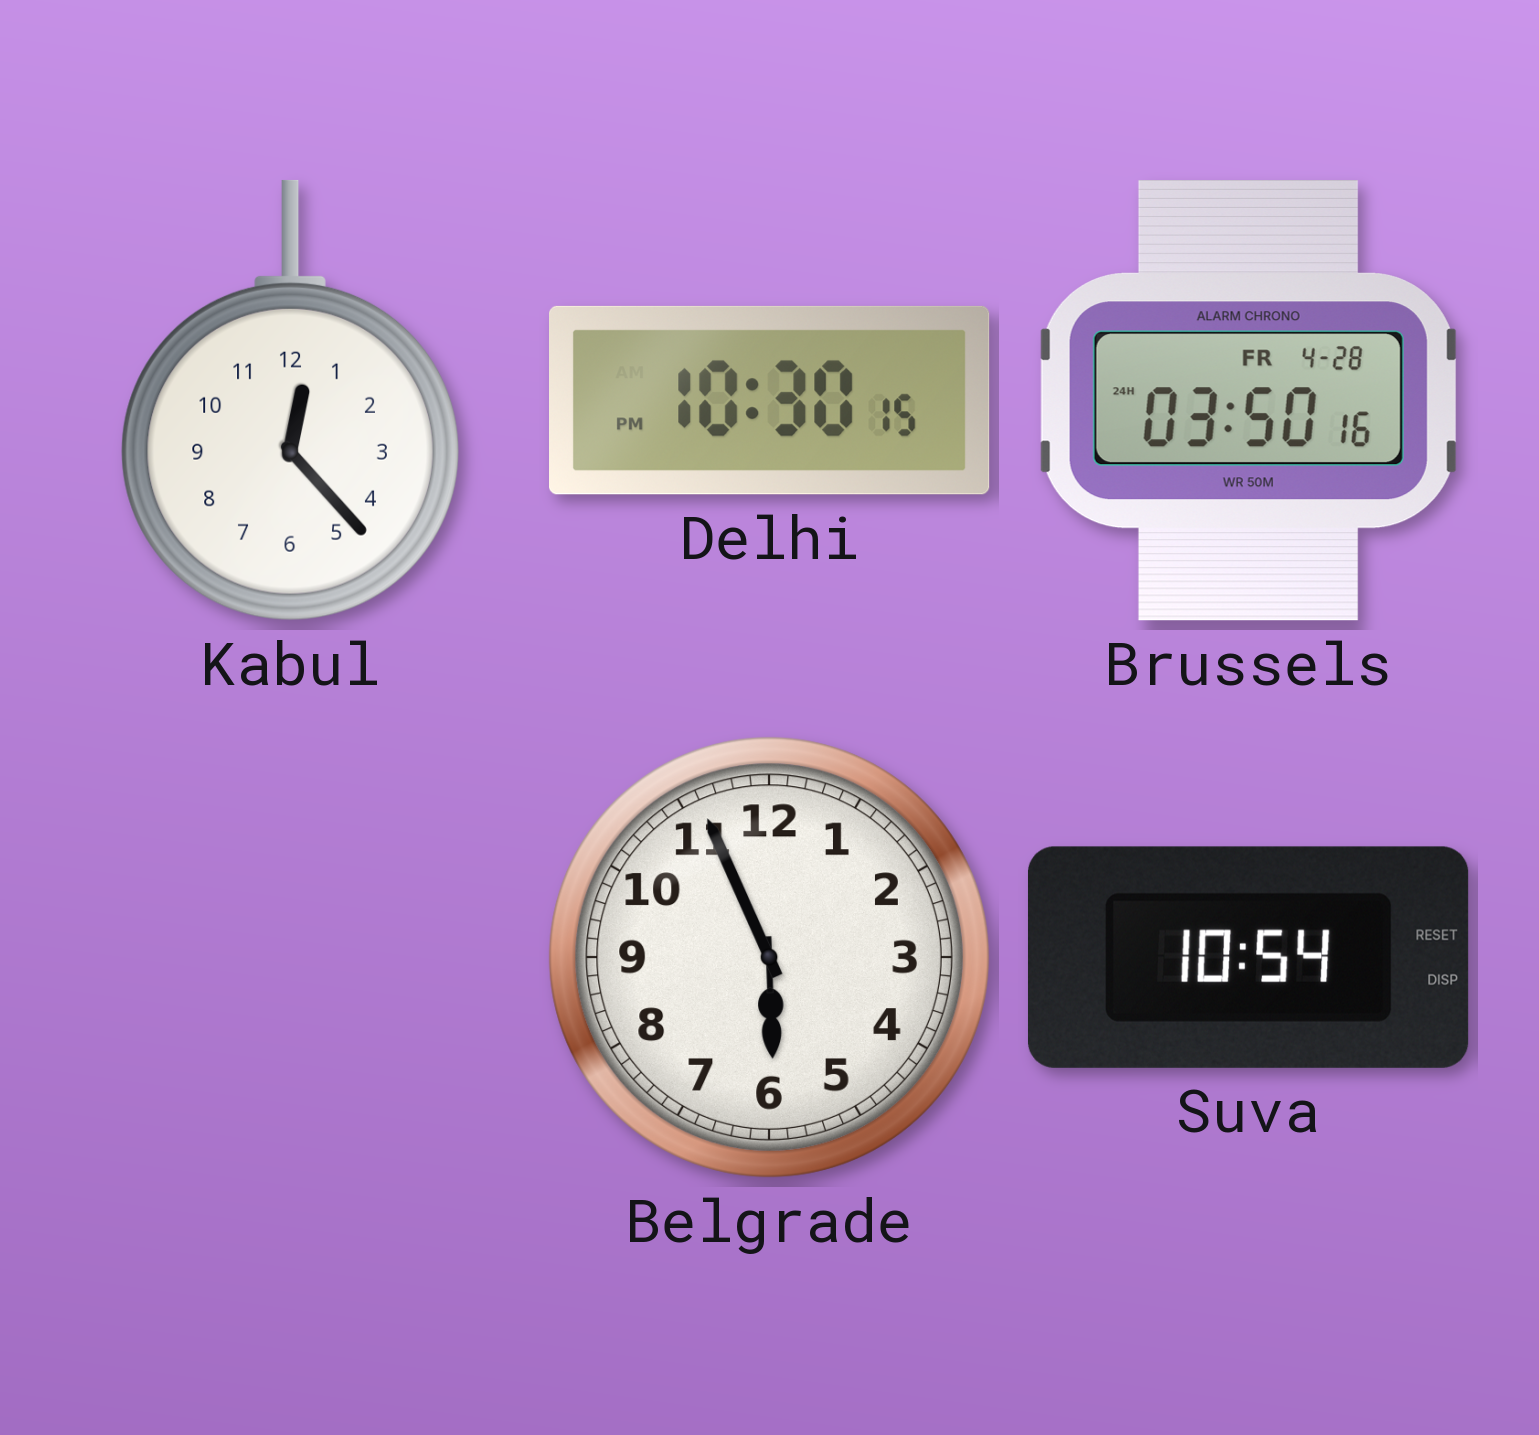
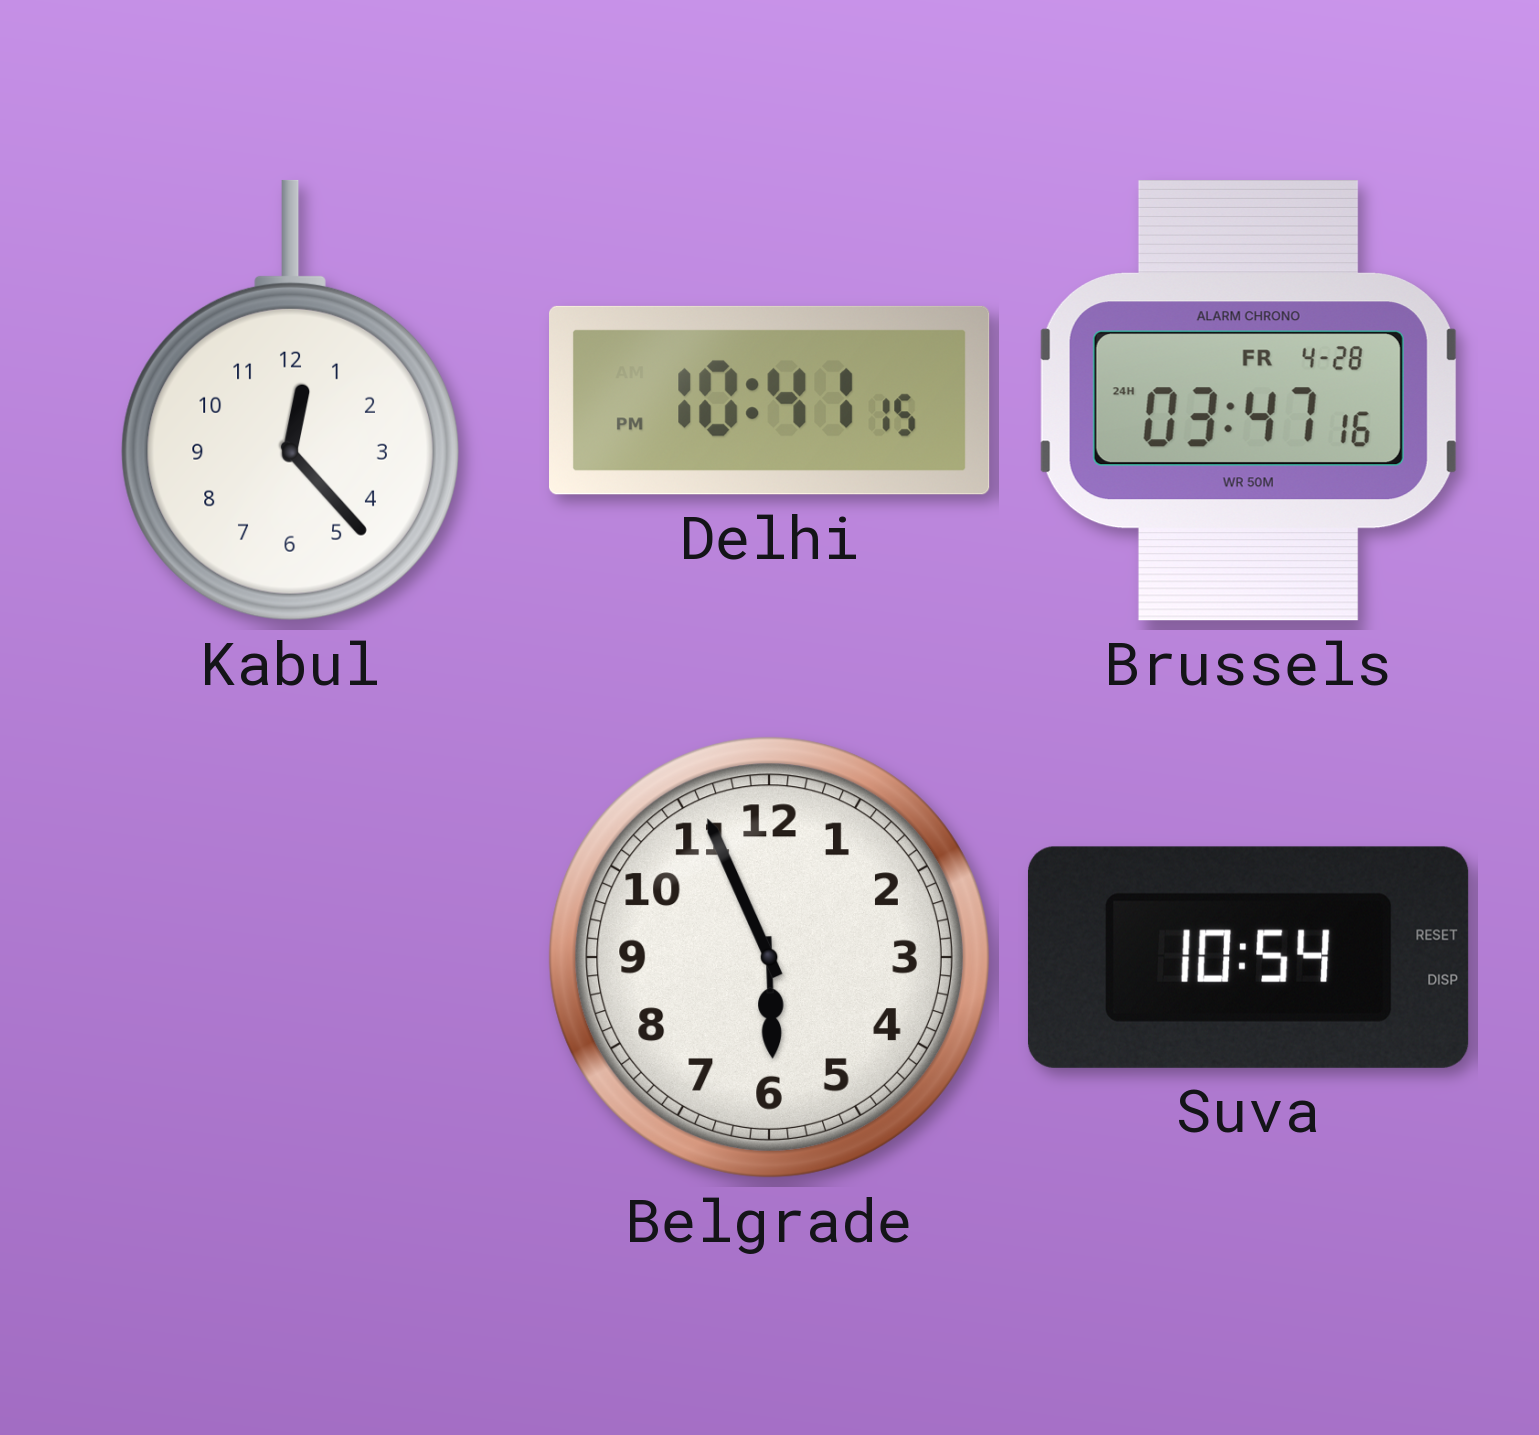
Delhi: 10:30 -> 10:41 (770, 400)
Brussels: 03:50 -> 03:47 (1248, 401)
